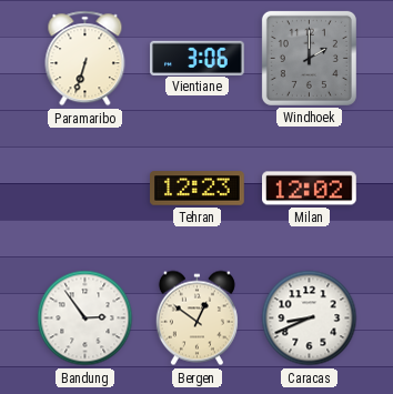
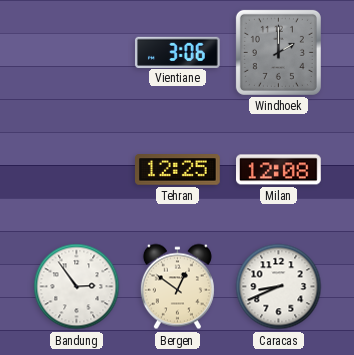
Paramaribo: 6:33 -> none (85, 59)
Tehran: 12:23 -> 12:25 (178, 170)
Milan: 12:02 -> 12:08 (279, 170)
